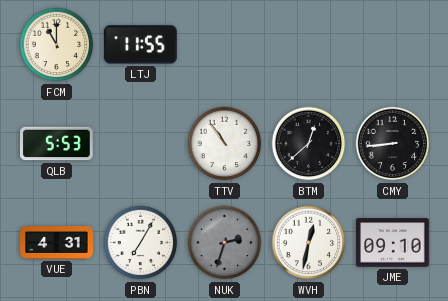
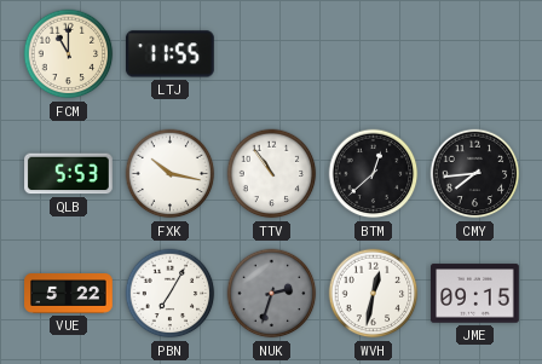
FXK: none -> 10:17 (171, 174)
CMY: 8:44 -> 7:44 (475, 174)
VUE: 4:31 -> 5:22 (69, 294)
JME: 09:10 -> 09:15 (475, 294)
